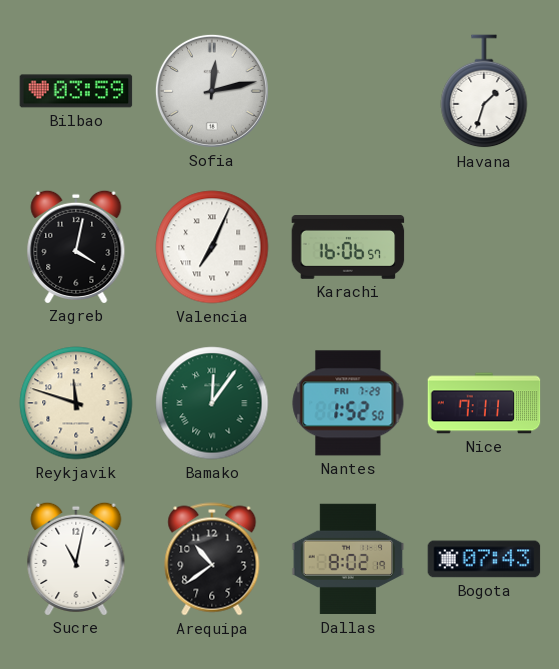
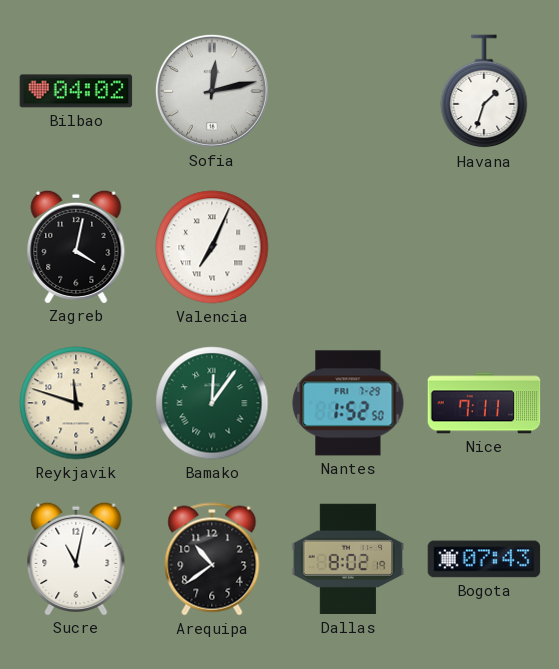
Bilbao: 03:59 -> 04:02 (76, 91)
Karachi: 16:06 -> none (348, 248)
